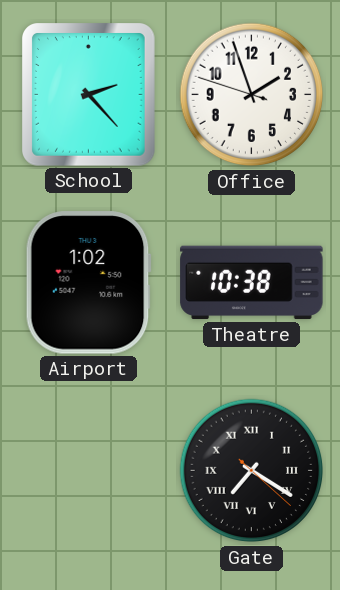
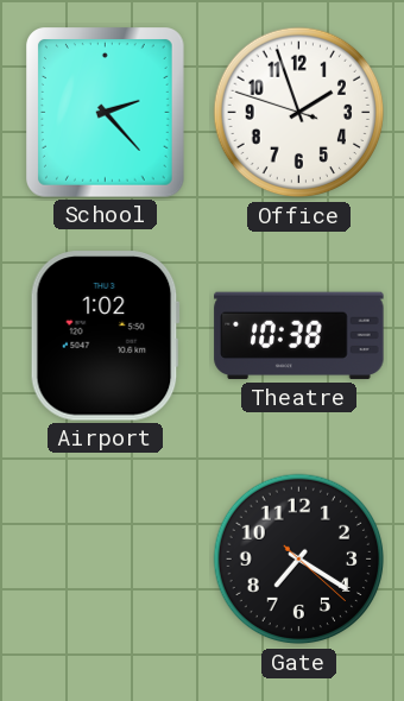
Gate numerals: Roman -> Arabic (299, 560)
